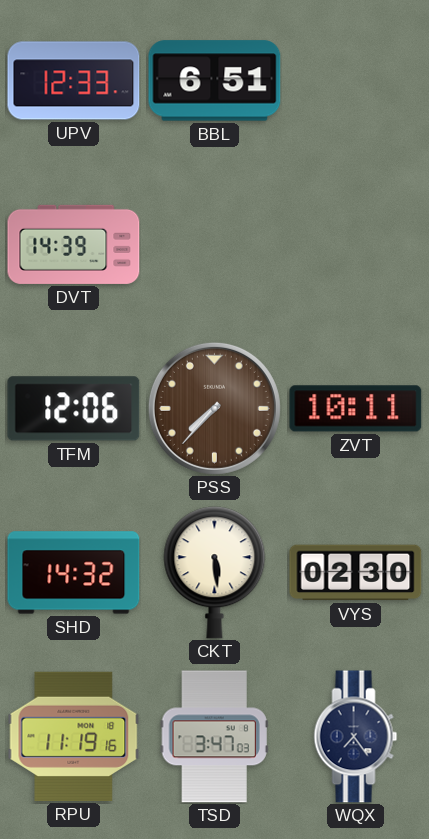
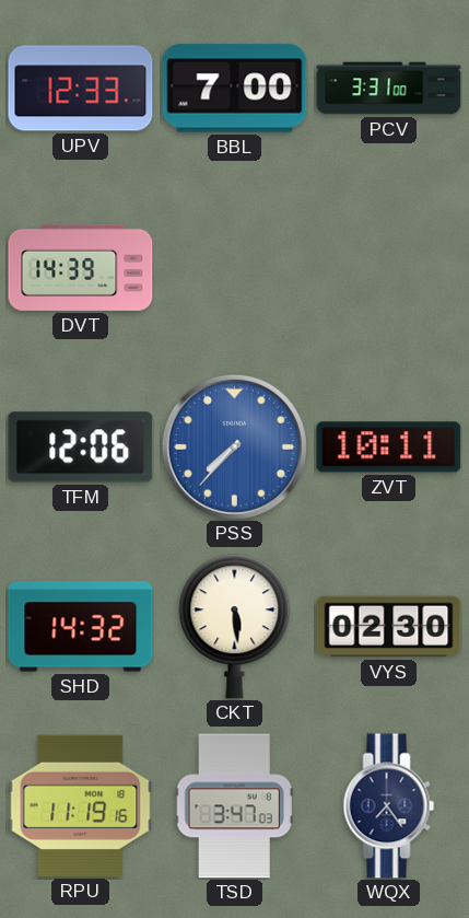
BBL: 6:51 -> 7:00 (235, 89)
PCV: none -> 3:31 (389, 89)
PSS dial: brown -> blue (234, 446)
